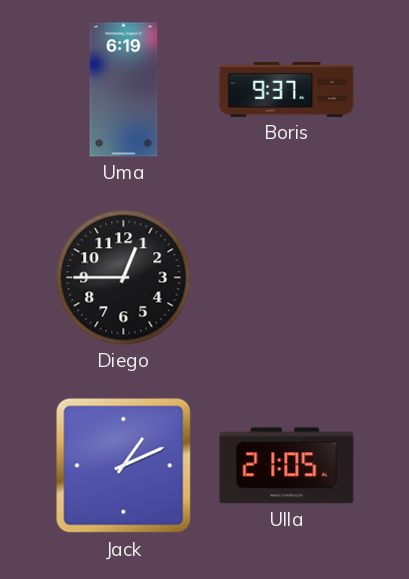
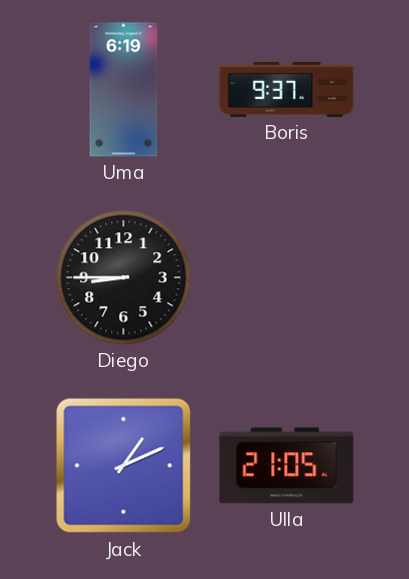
Diego: 12:45 -> 8:45 (124, 278)
